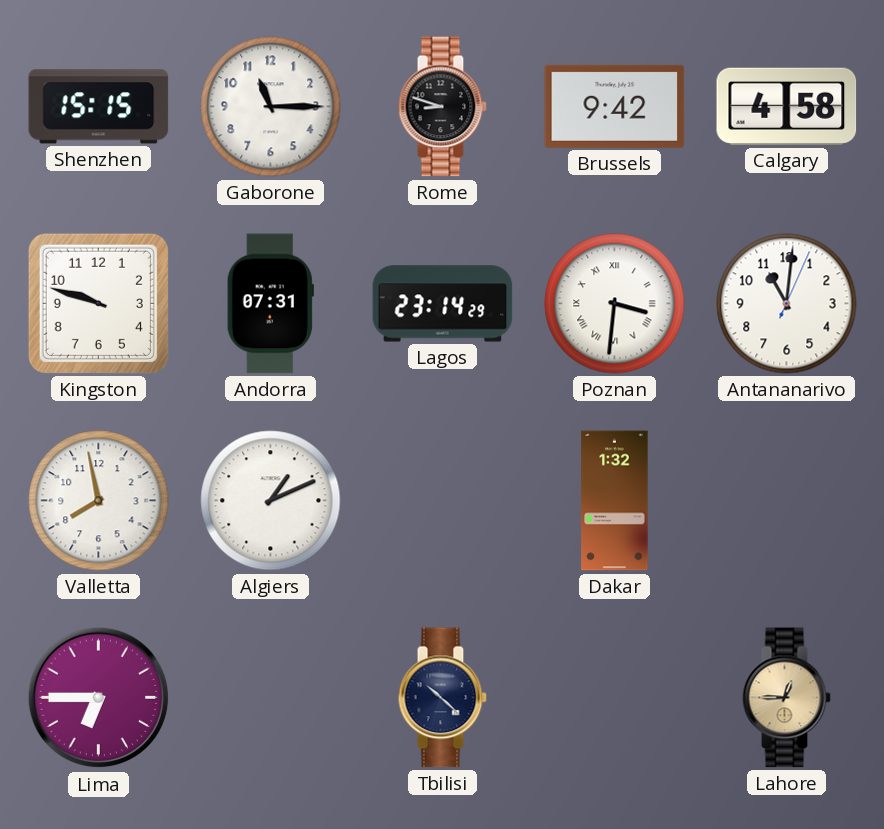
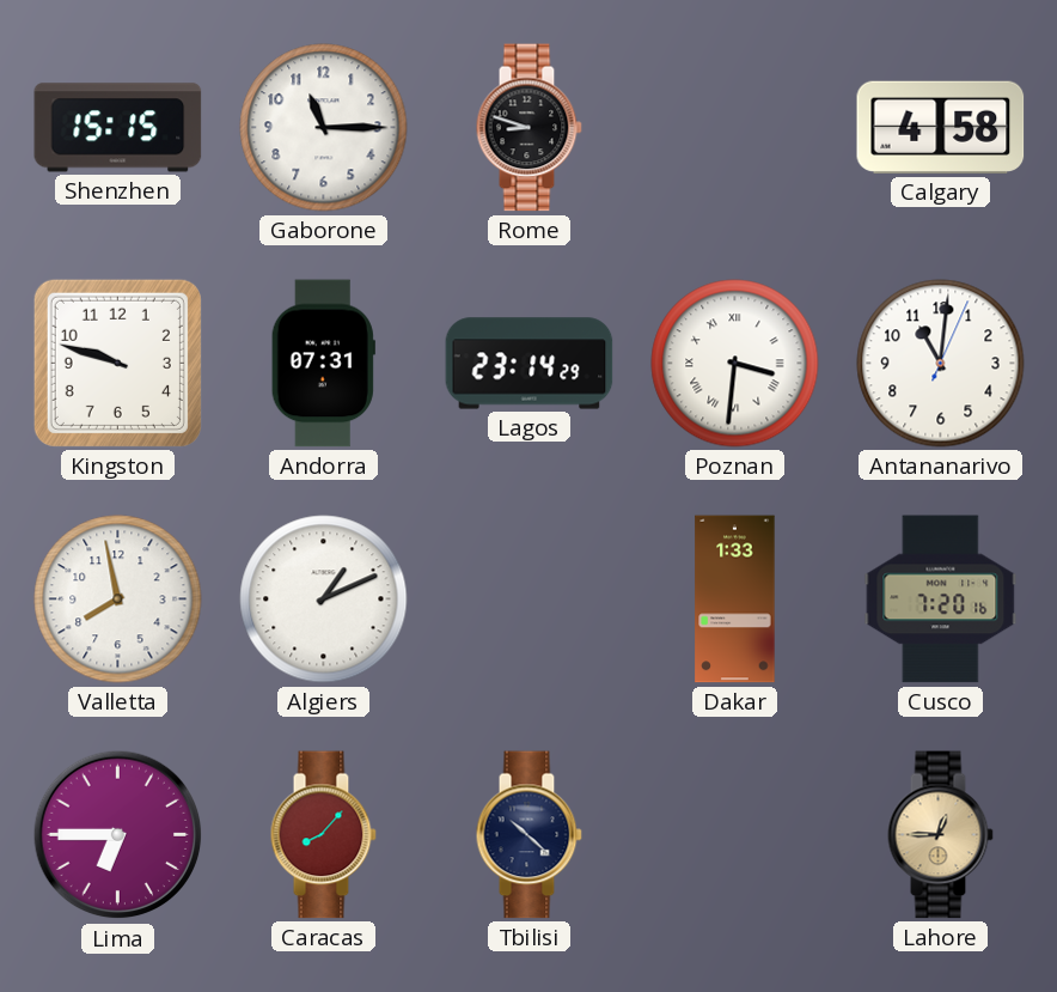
Brussels: 9:42 -> none (615, 106)
Dakar: 1:32 -> 1:33 (735, 600)
Cusco: none -> 7:20 (941, 600)
Caracas: none -> 8:07 (323, 835)
